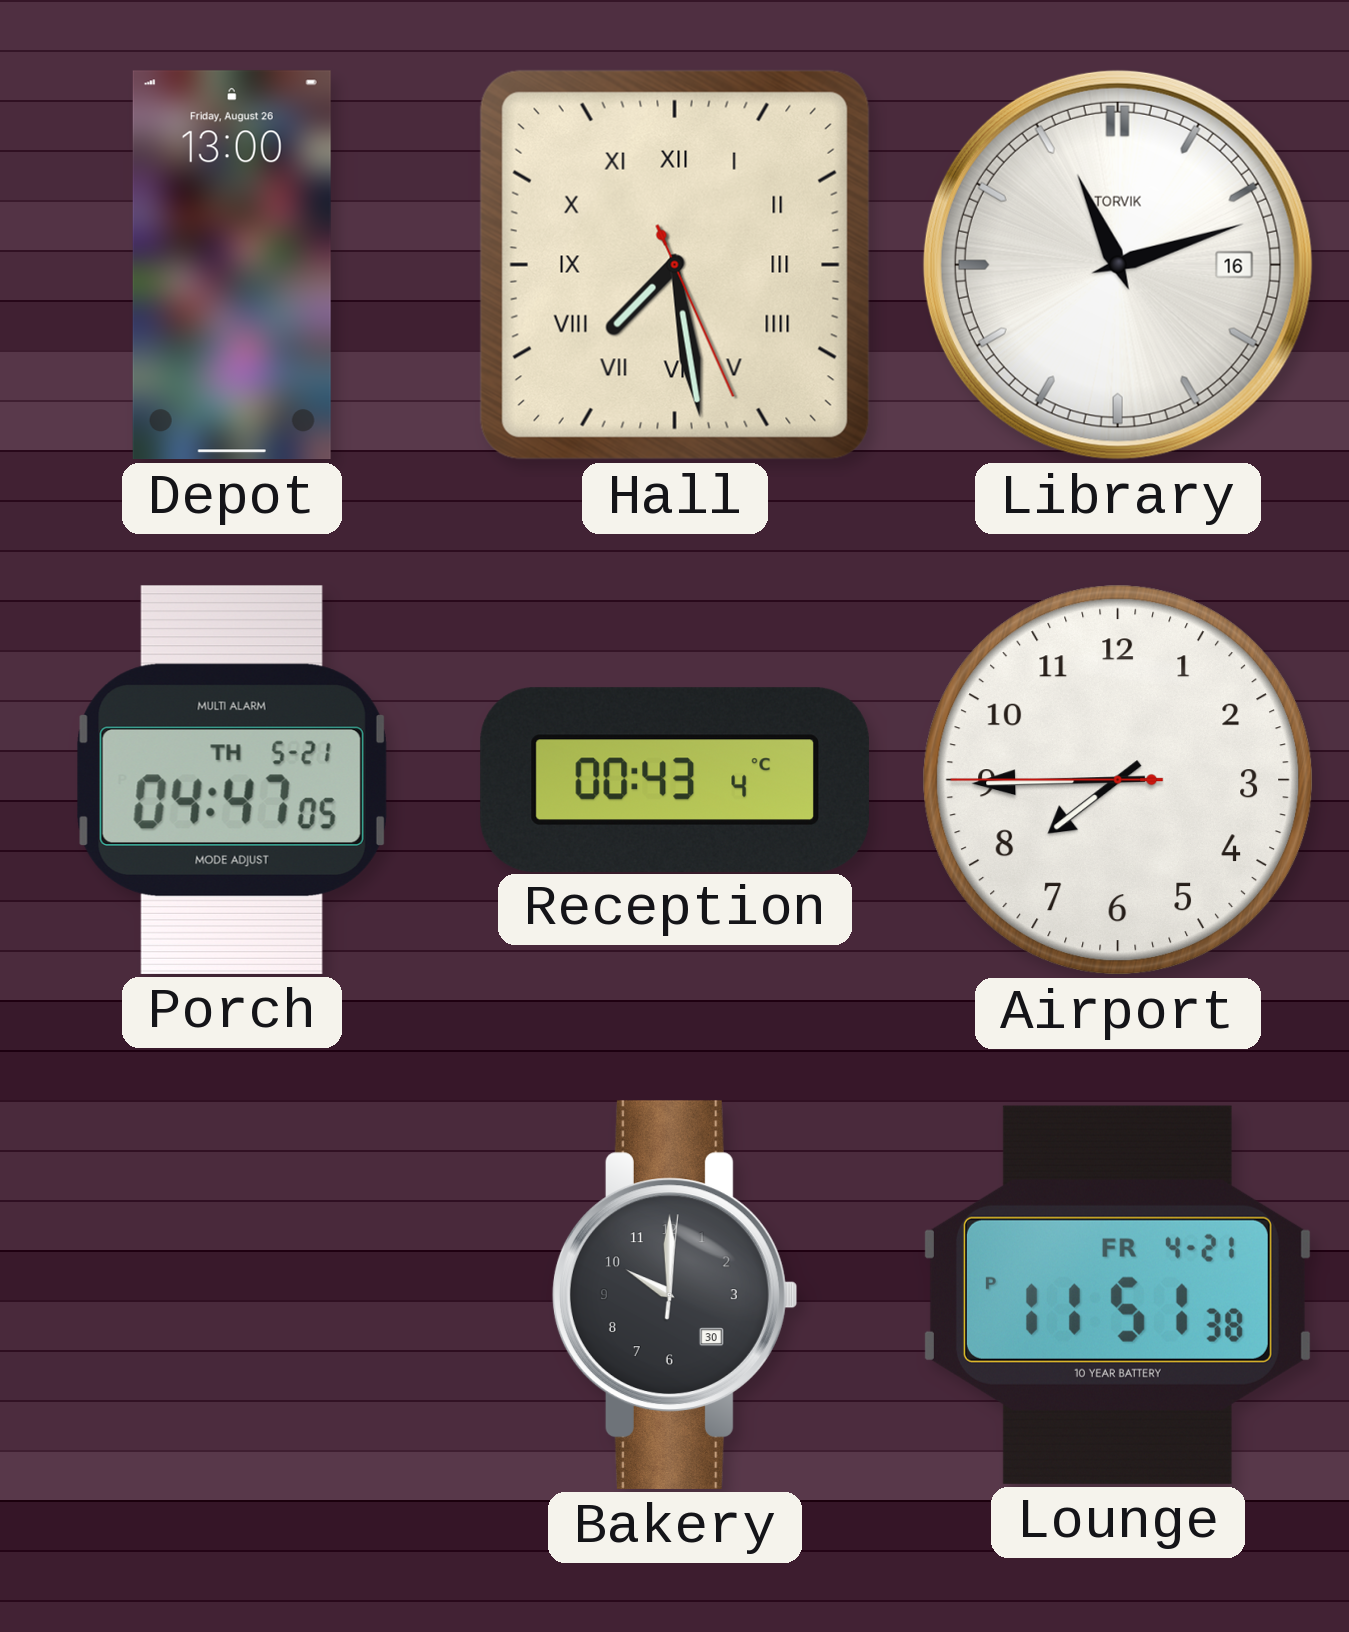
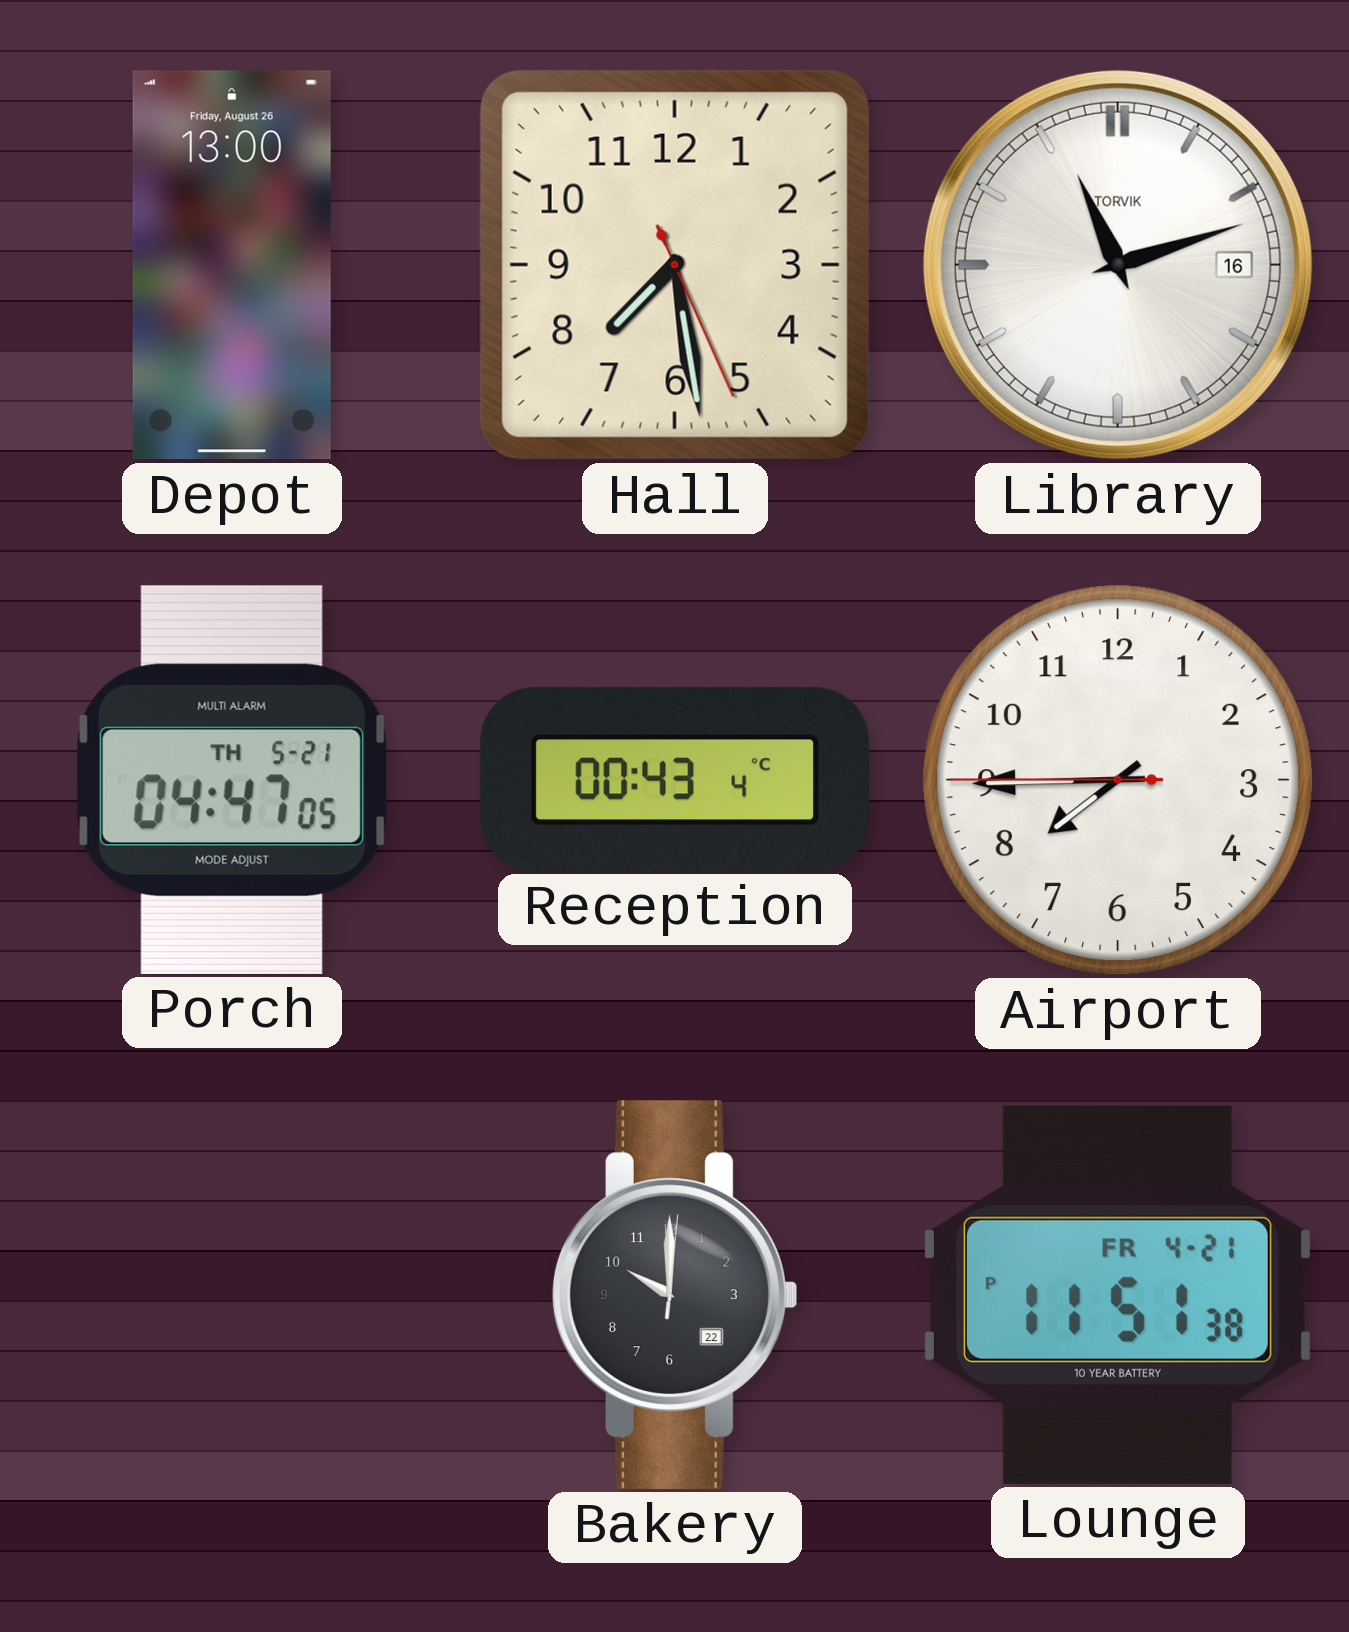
Hall numerals: Roman -> Arabic (675, 265)
Bakery date: 30 -> 22 (675, 1295)
